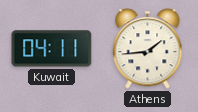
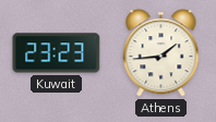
Kuwait: 04:11 -> 23:23 (57, 53)
